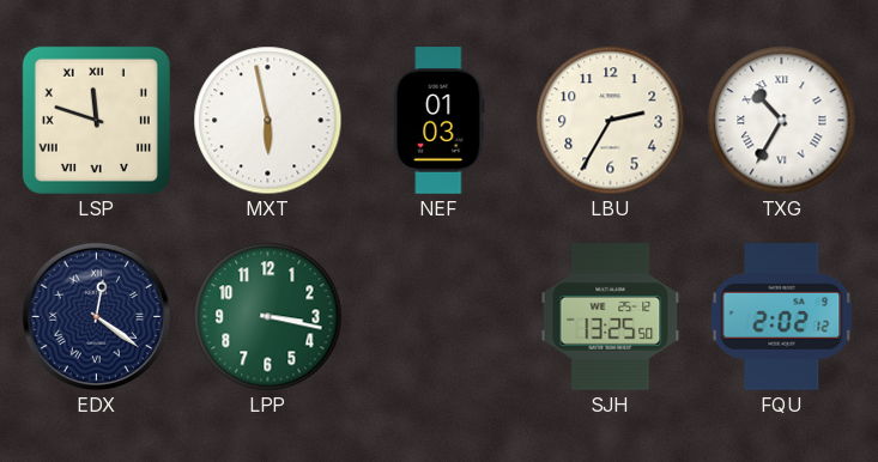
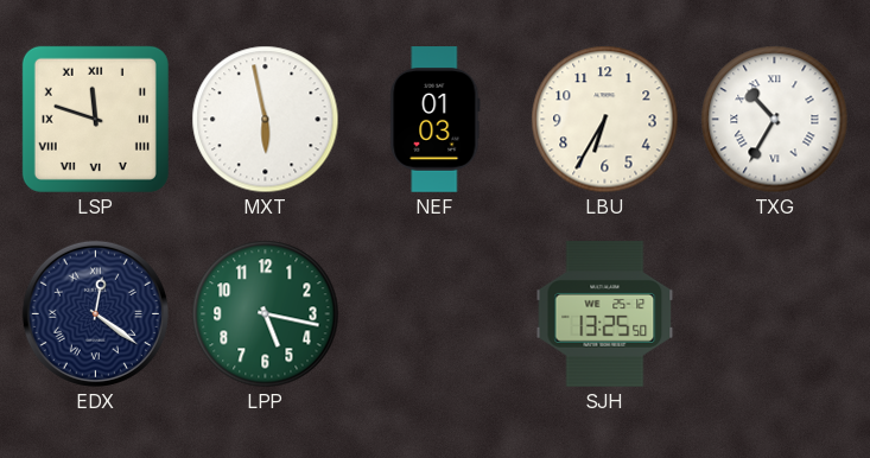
LBU: 2:35 -> 6:35 (605, 120)
LPP: 3:17 -> 5:17 (266, 314)
FQU: 2:02 -> none (782, 317)
